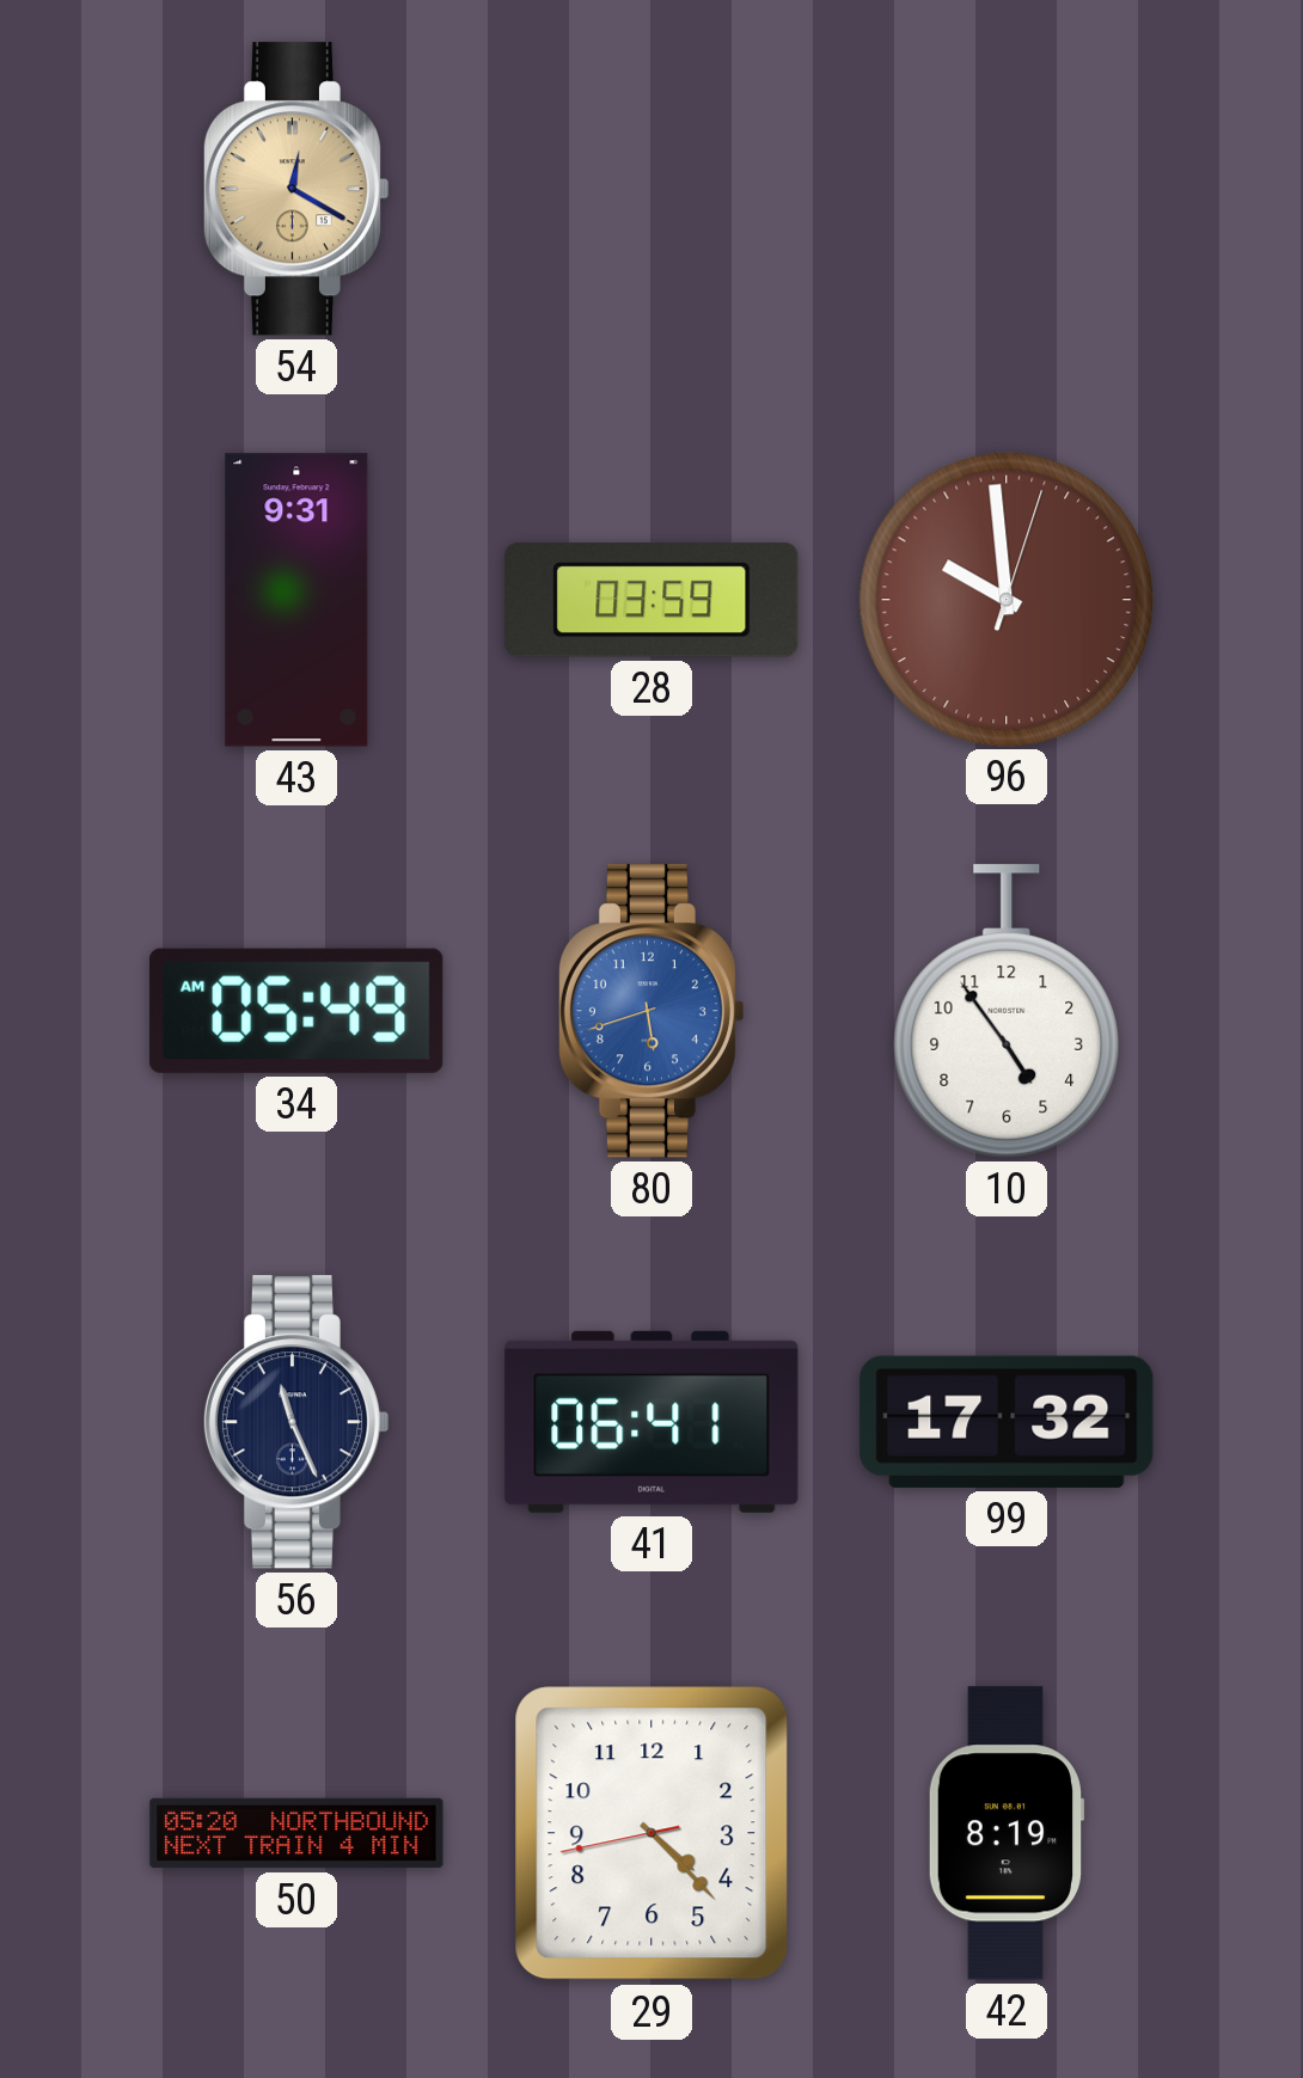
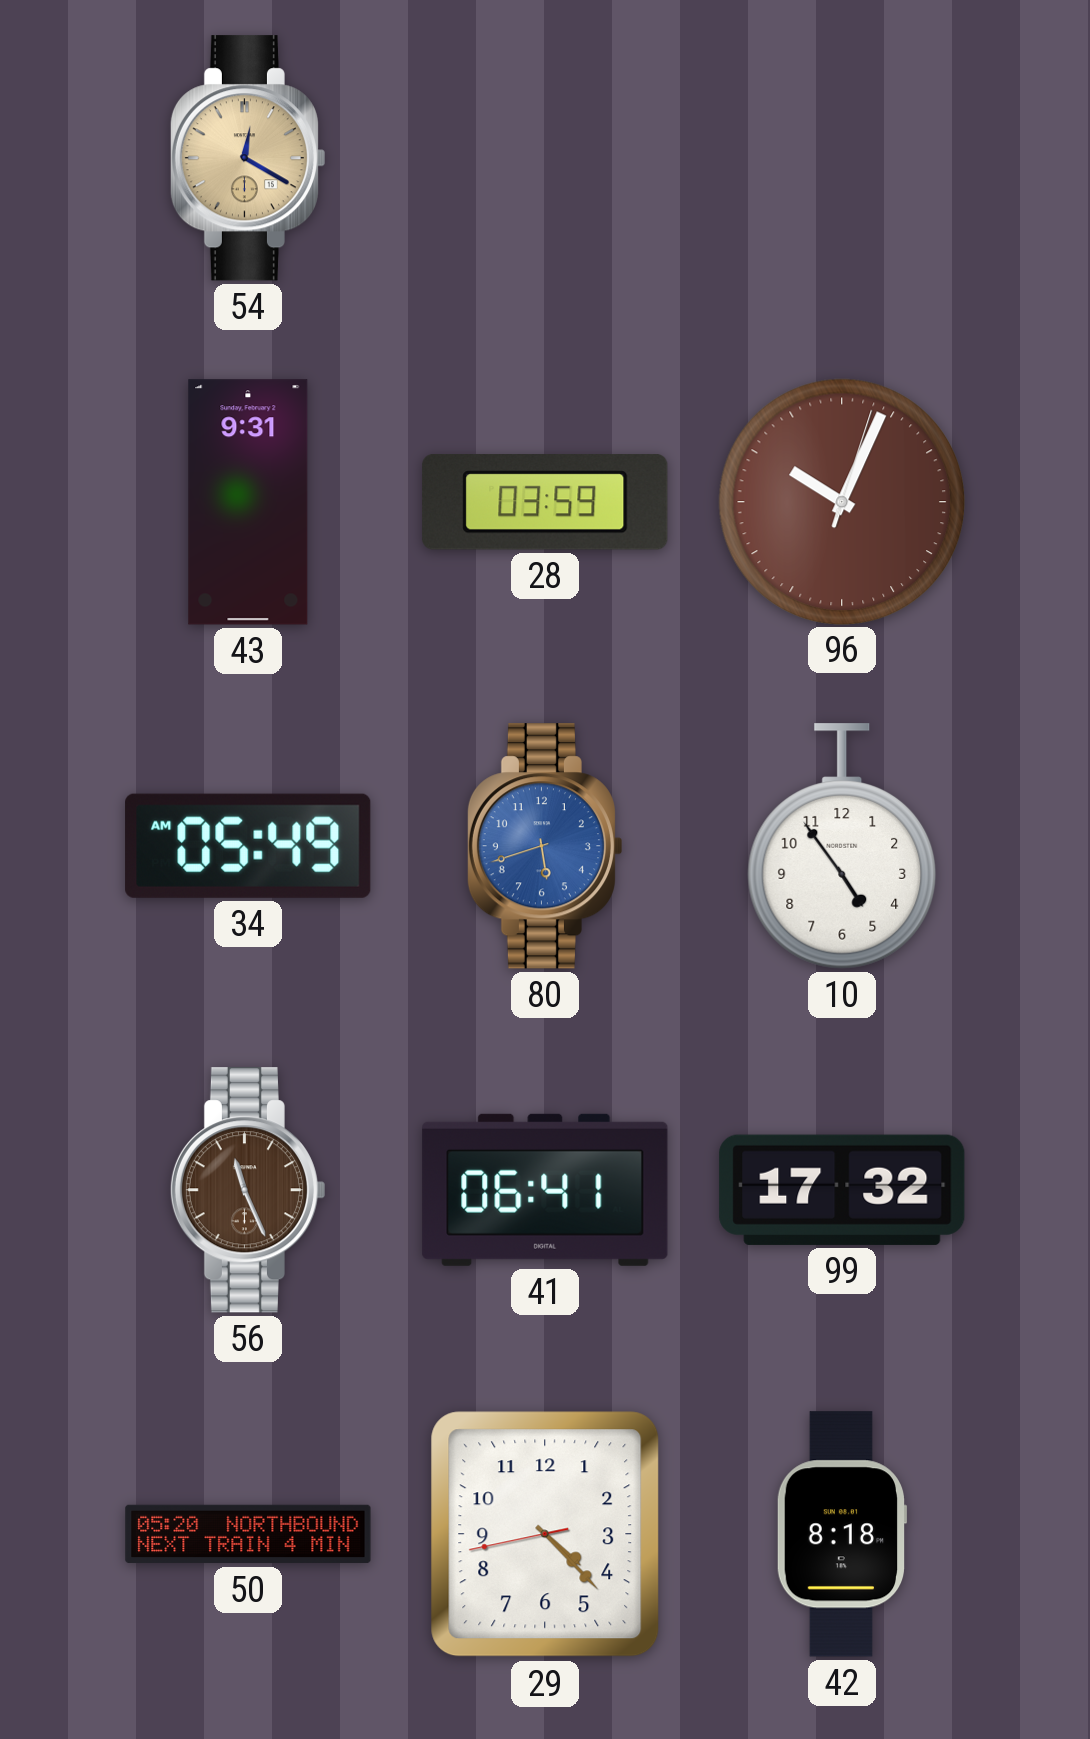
96: 9:59 -> 10:04 (841, 501)
56 dial: navy -> brown (247, 1190)
42: 8:19 -> 8:18 (842, 1534)
